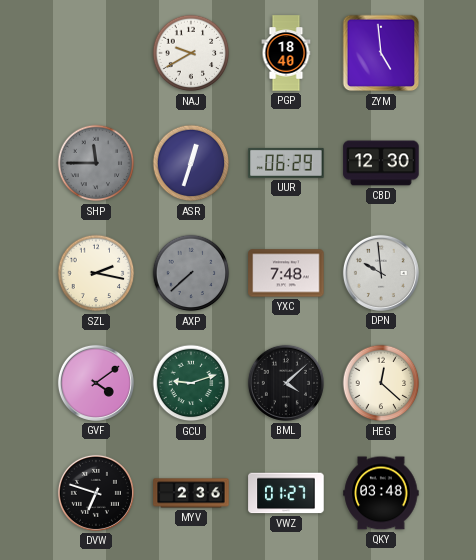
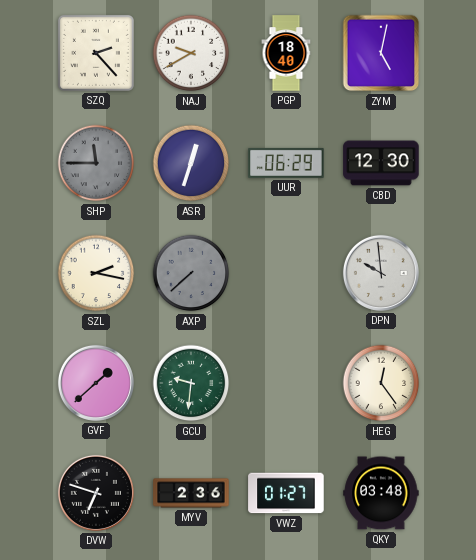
SZQ: none -> 2:23 (96, 53)
ZYM: 4:59 -> 5:02 (381, 53)
YXC: 7:48 -> none (286, 273)
GVF: 4:09 -> 1:38 (96, 383)
GCU: 9:12 -> 9:31 (191, 383)
BML: 4:08 -> none (286, 383)
HEG: 12:22 -> 12:24 (381, 383)
